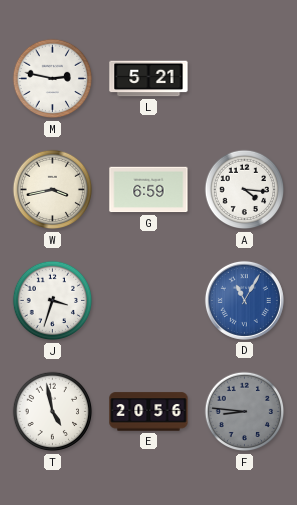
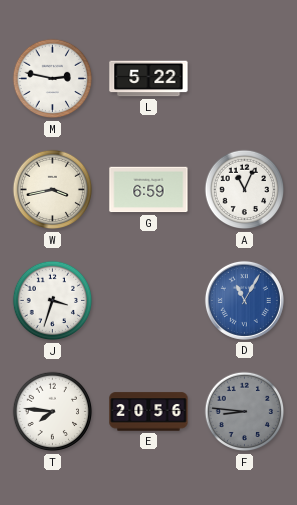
L: 5:21 -> 5:22 (149, 79)
A: 4:16 -> 11:04 (245, 190)
T: 4:58 -> 7:46 (53, 412)
